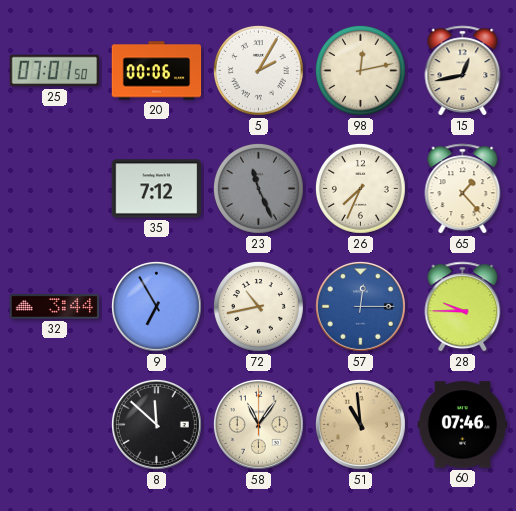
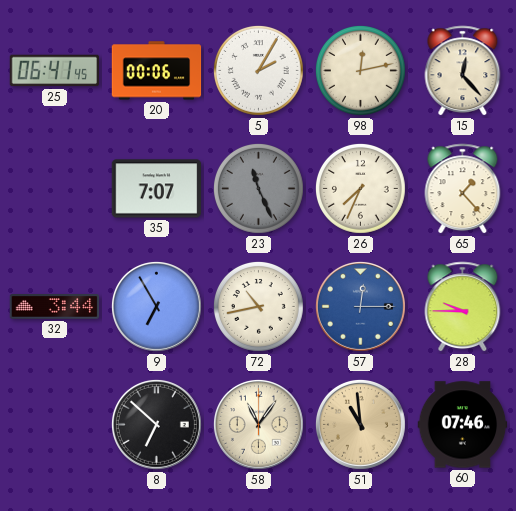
25: 07:01 -> 06:41 (55, 71)
15: 12:43 -> 12:23 (463, 71)
35: 7:12 -> 7:07 (157, 189)
8: 11:52 -> 6:52 (156, 424)
